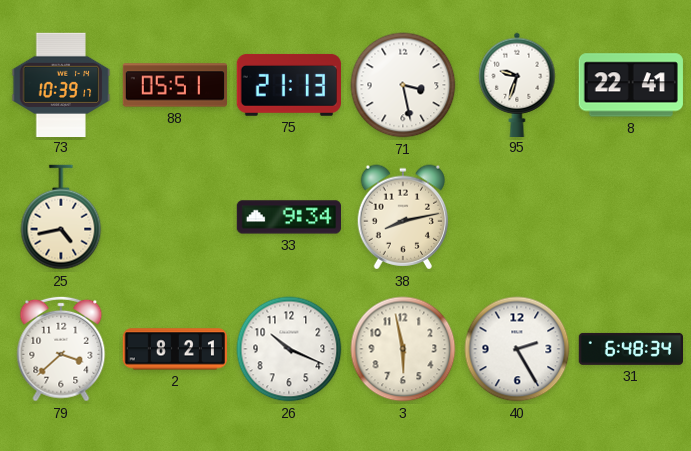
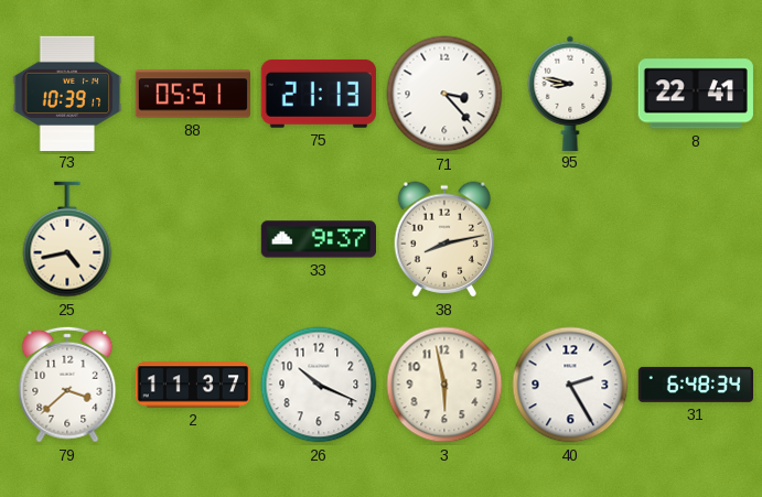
71: 3:28 -> 3:23 (444, 94)
95: 9:33 -> 8:47 (570, 93)
33: 9:34 -> 9:37 (318, 239)
2: 8:21 -> 11:37 (192, 385)
